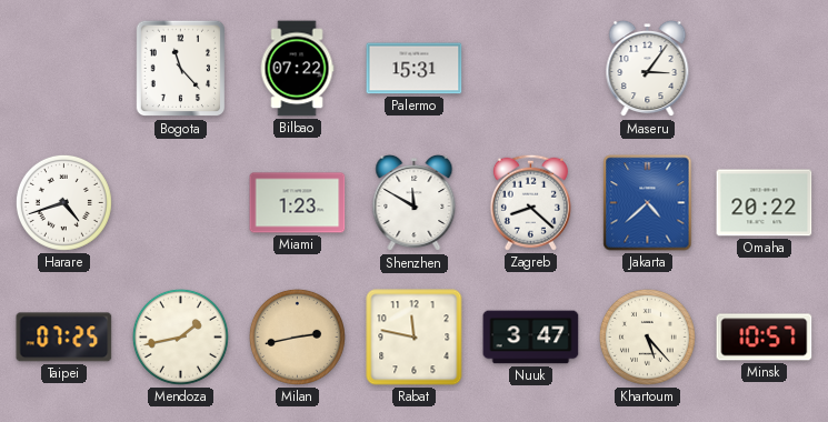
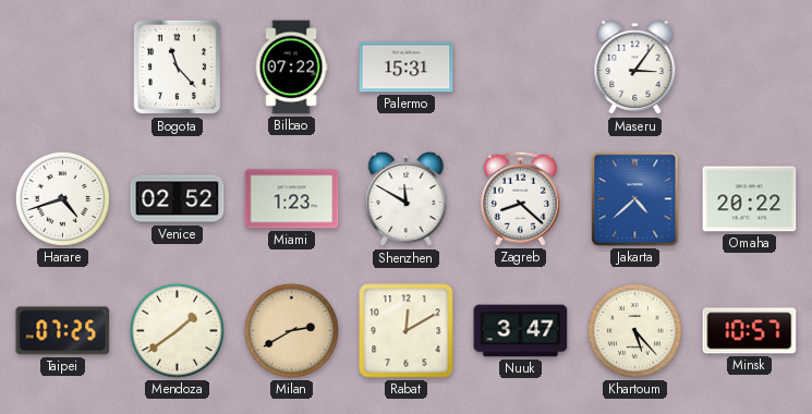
Venice: none -> 02:52 (178, 199)
Mendoza: 1:43 -> 1:39 (177, 330)
Milan: 2:43 -> 2:40 (291, 330)
Rabat: 11:47 -> 12:10 (407, 331)
